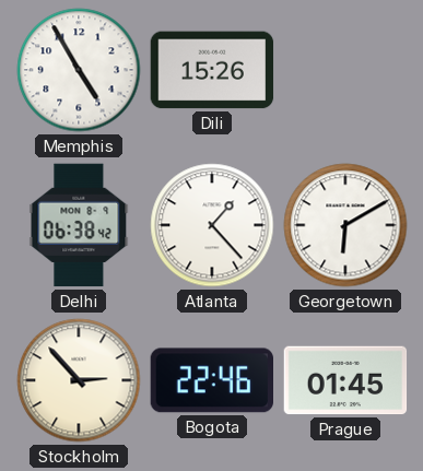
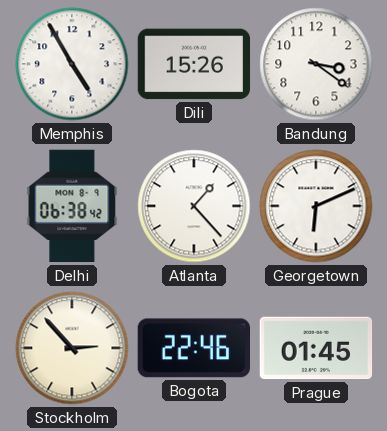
Bandung: none -> 3:21 (316, 64)
Georgetown: 6:10 -> 6:11 (316, 206)
